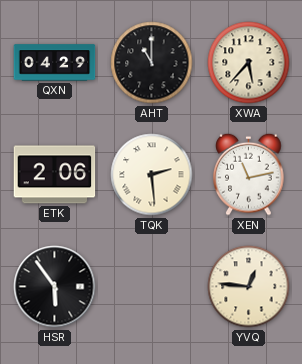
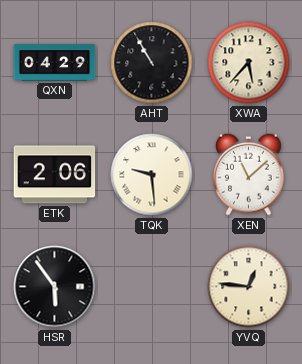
AHT: 11:00 -> 10:55 (152, 63)
TQK: 2:29 -> 9:29 (152, 175)
XEN: 11:13 -> 11:08 (249, 174)
